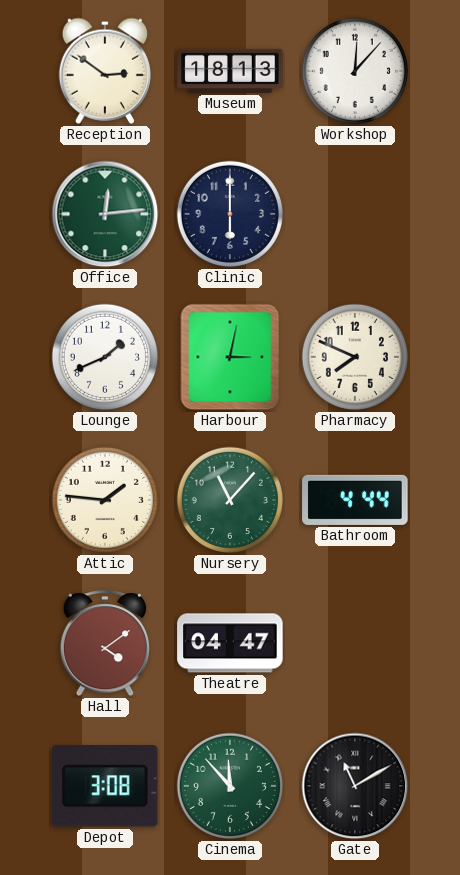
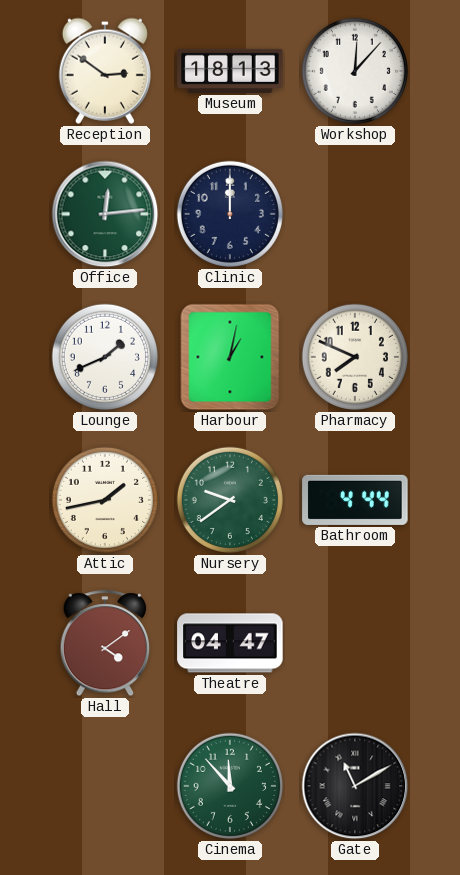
Clinic: 6:00 -> 12:00 (230, 214)
Harbour: 3:02 -> 1:02 (230, 357)
Attic: 1:46 -> 1:43 (105, 500)
Nursery: 11:07 -> 9:39 (230, 500)
Depot: 3:08 -> none (106, 786)
